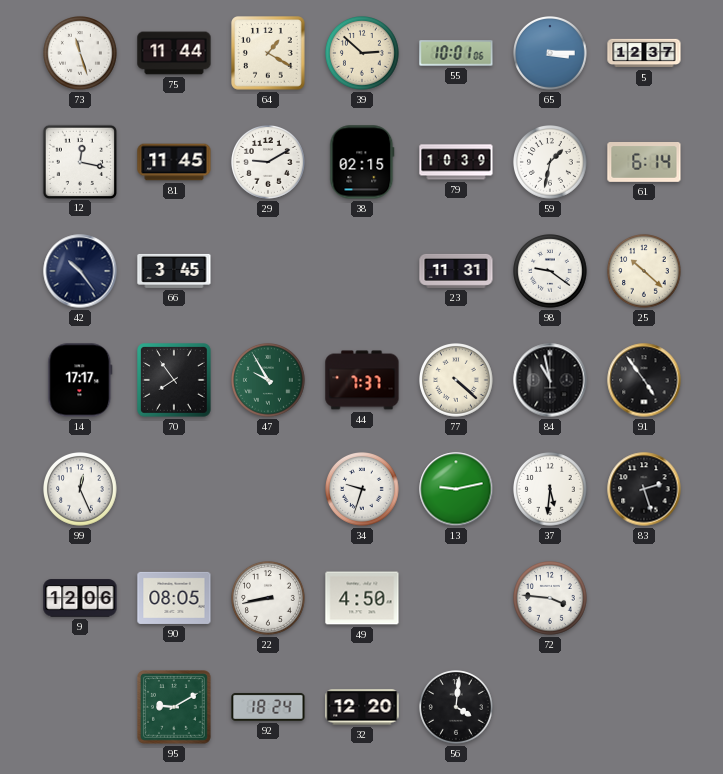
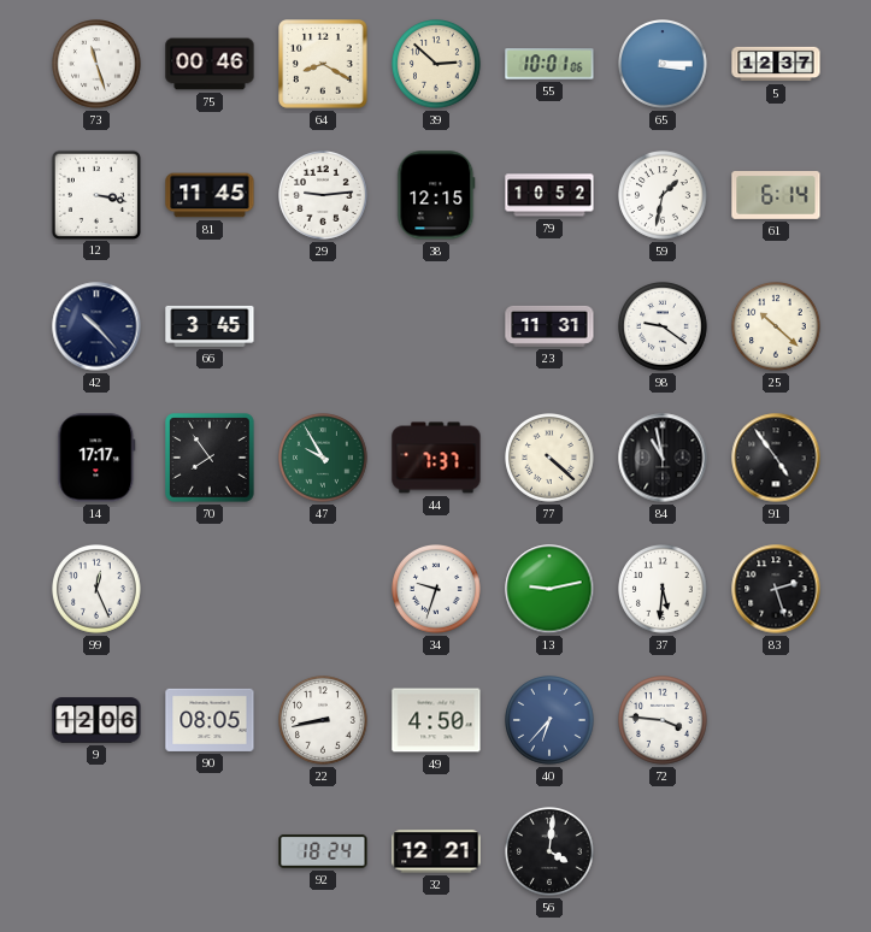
75: 11:44 -> 00:46 (210, 64)
64: 1:20 -> 8:20 (324, 65)
12: 12:17 -> 3:17 (95, 194)
29: 9:10 -> 9:14 (324, 196)
38: 02:15 -> 12:15 (436, 195)
79: 10:39 -> 10:52 (549, 195)
42: 10:24 -> 10:23 (96, 326)
40: none -> 6:37 (551, 721)
95: 9:10 -> none (175, 708)
32: 12:20 -> 12:21 (436, 851)
